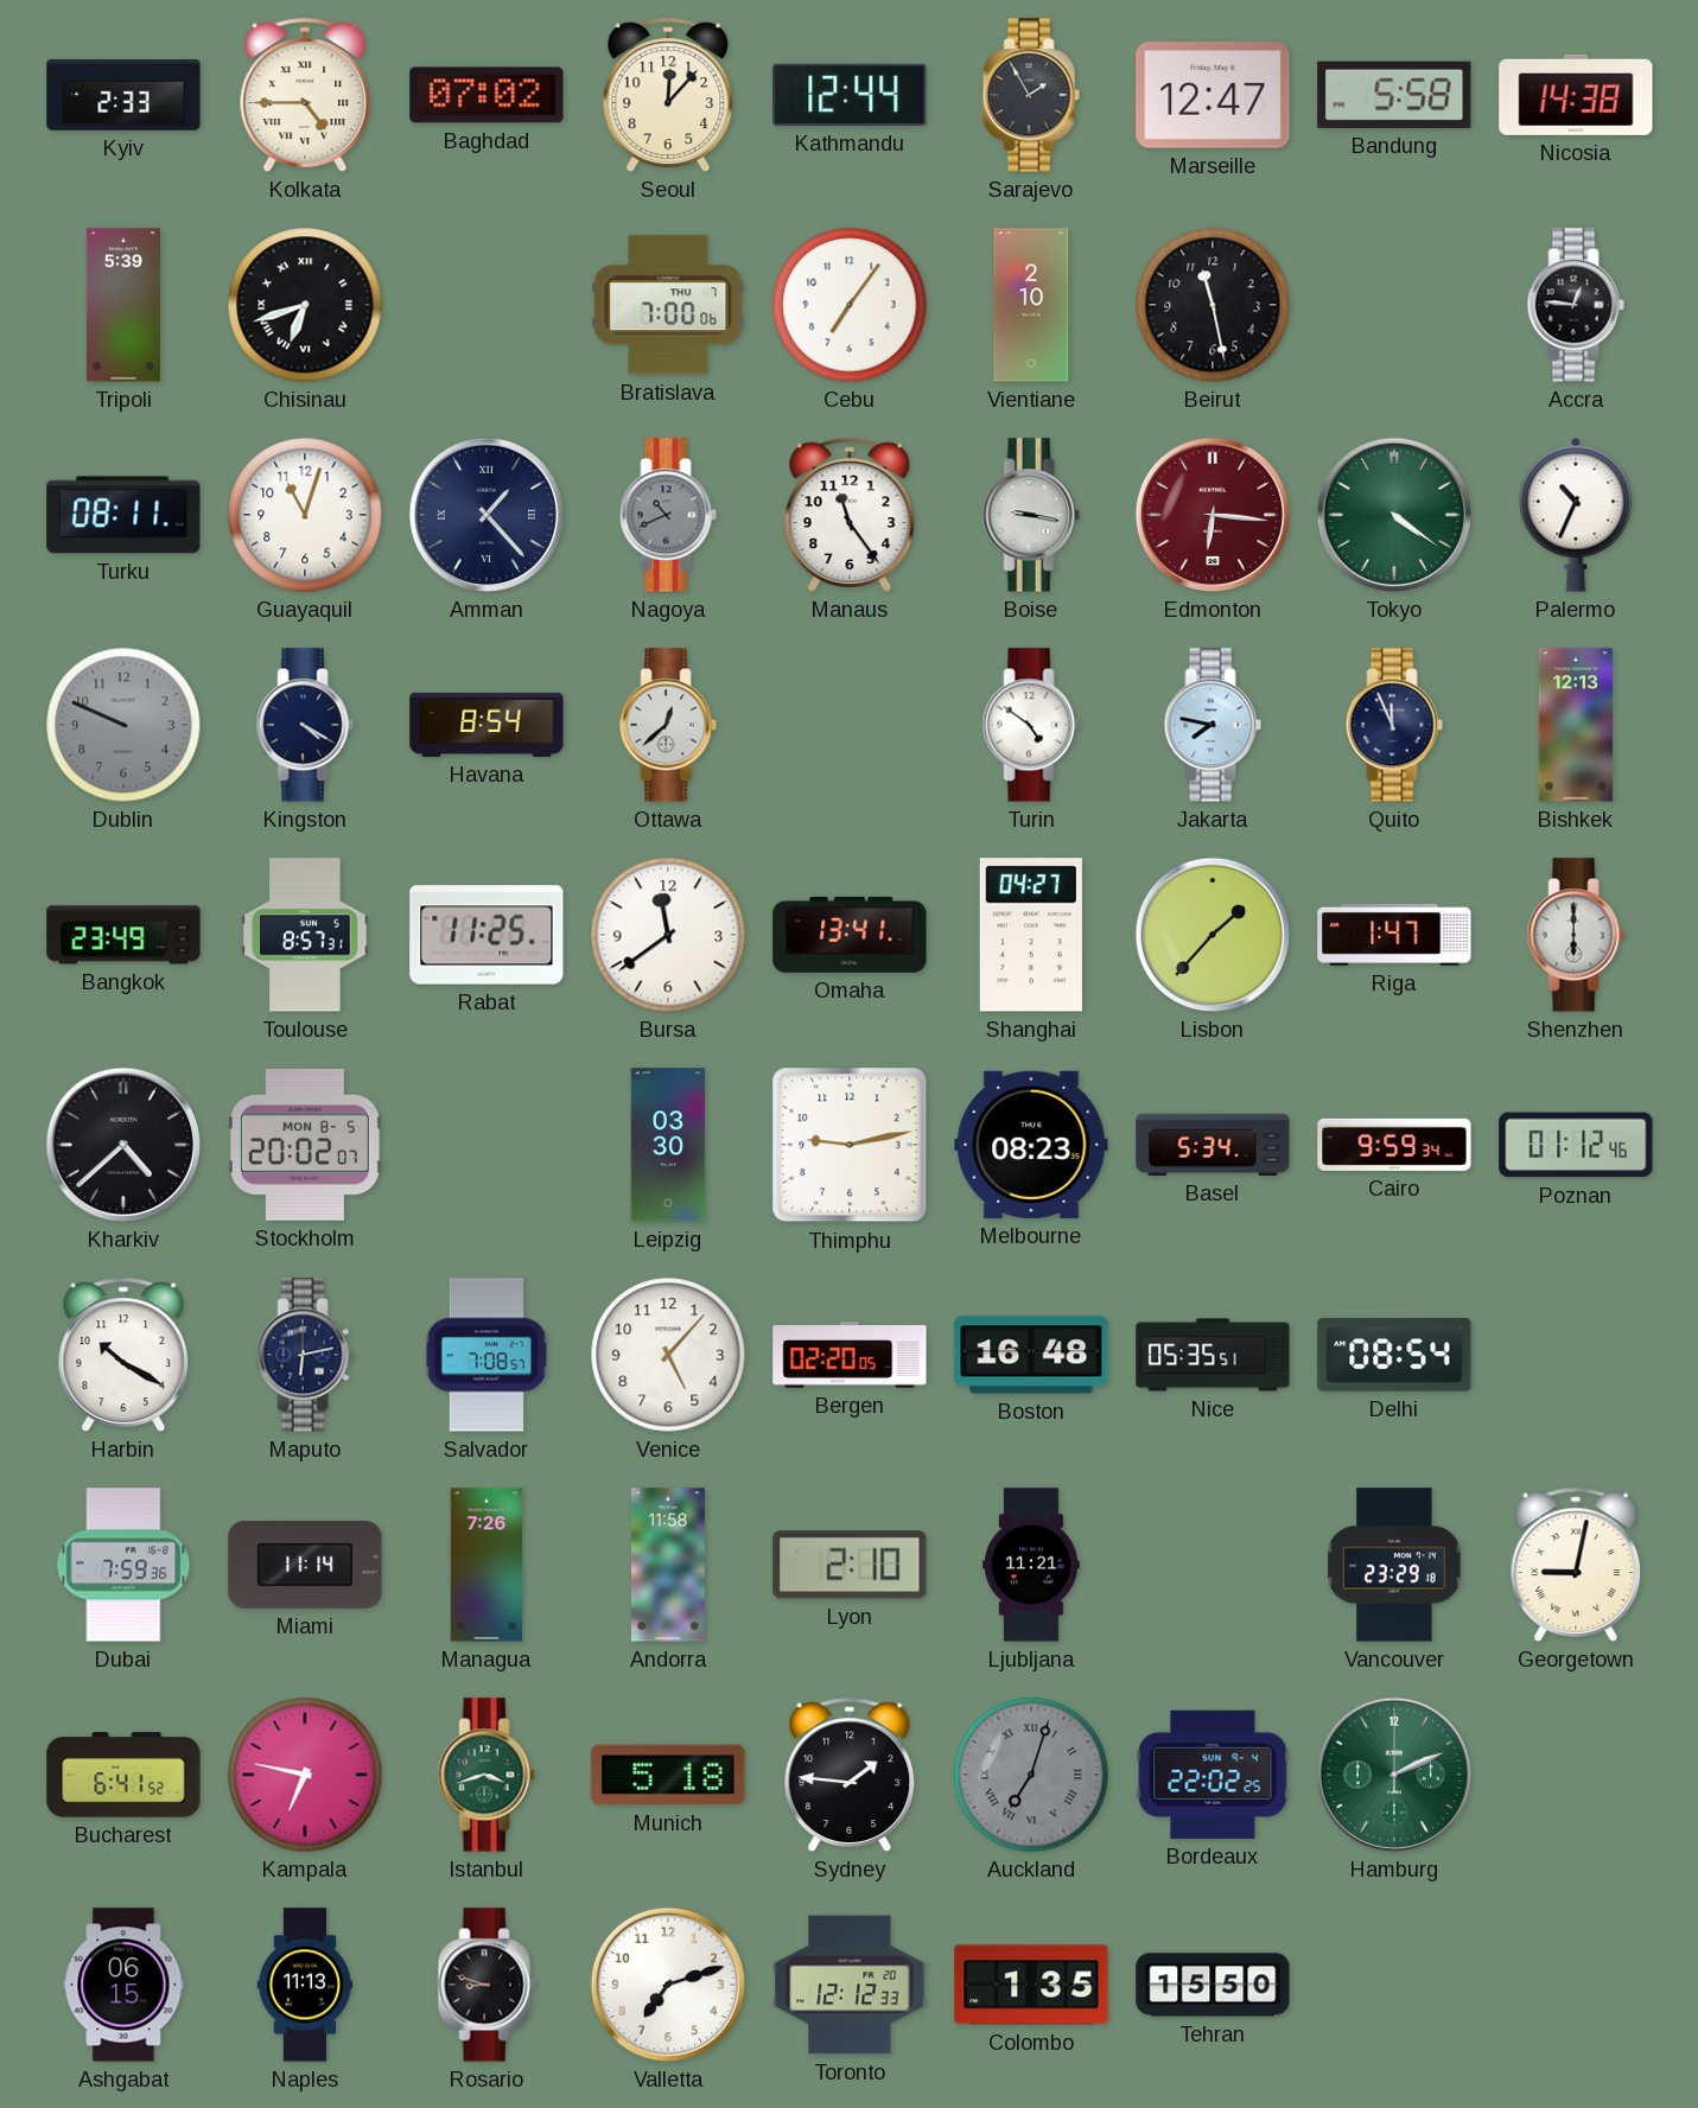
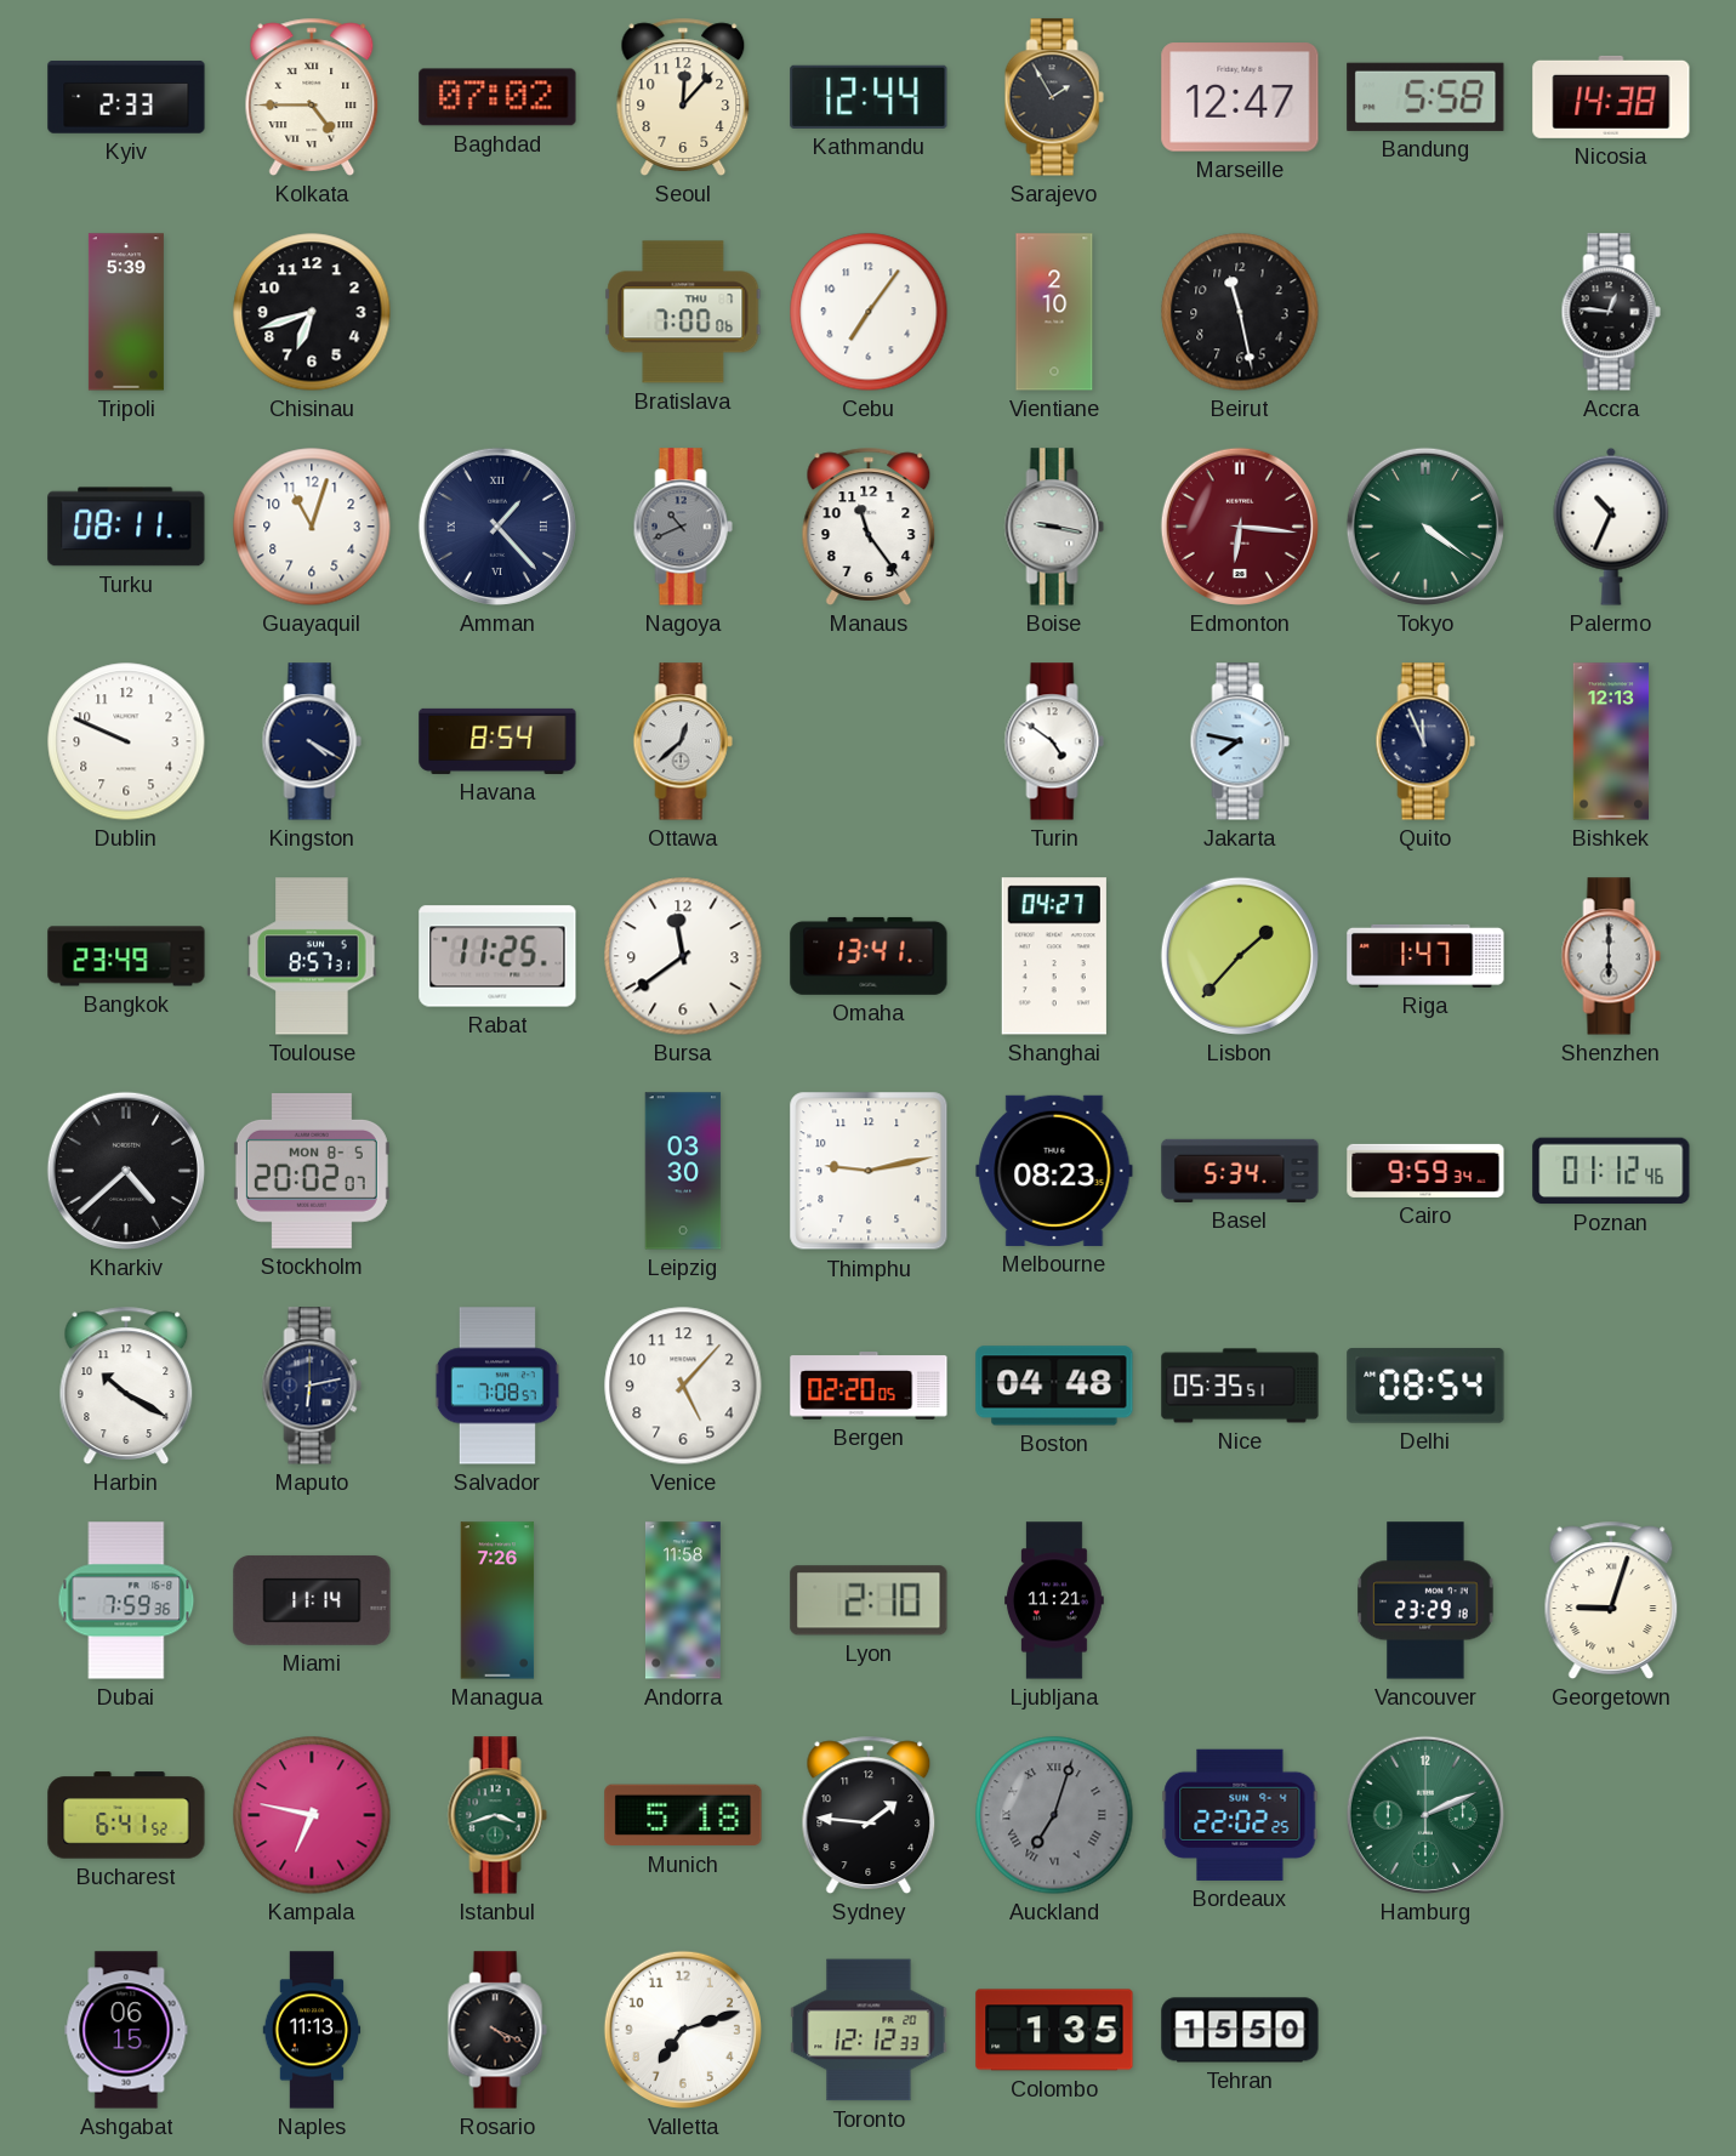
Chisinau numerals: Roman -> Arabic (312, 312)
Dublin dial: grey -> white (126, 741)
Boston: 16:48 -> 04:48 (1054, 1386)
Georgetown: 9:02 -> 9:03 (1611, 1600)
Rosario: 8:48 -> 4:19 (497, 2030)
